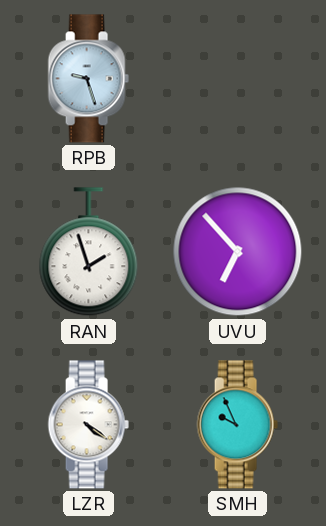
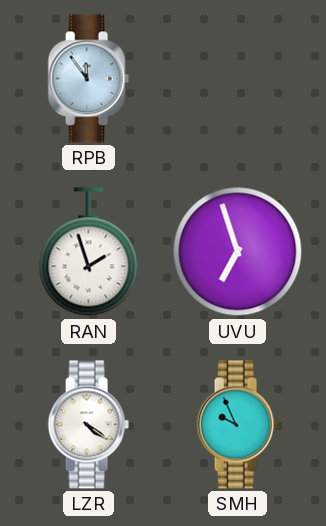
RPB: 9:27 -> 11:54 (88, 79)
UVU: 6:53 -> 6:57 (238, 252)
